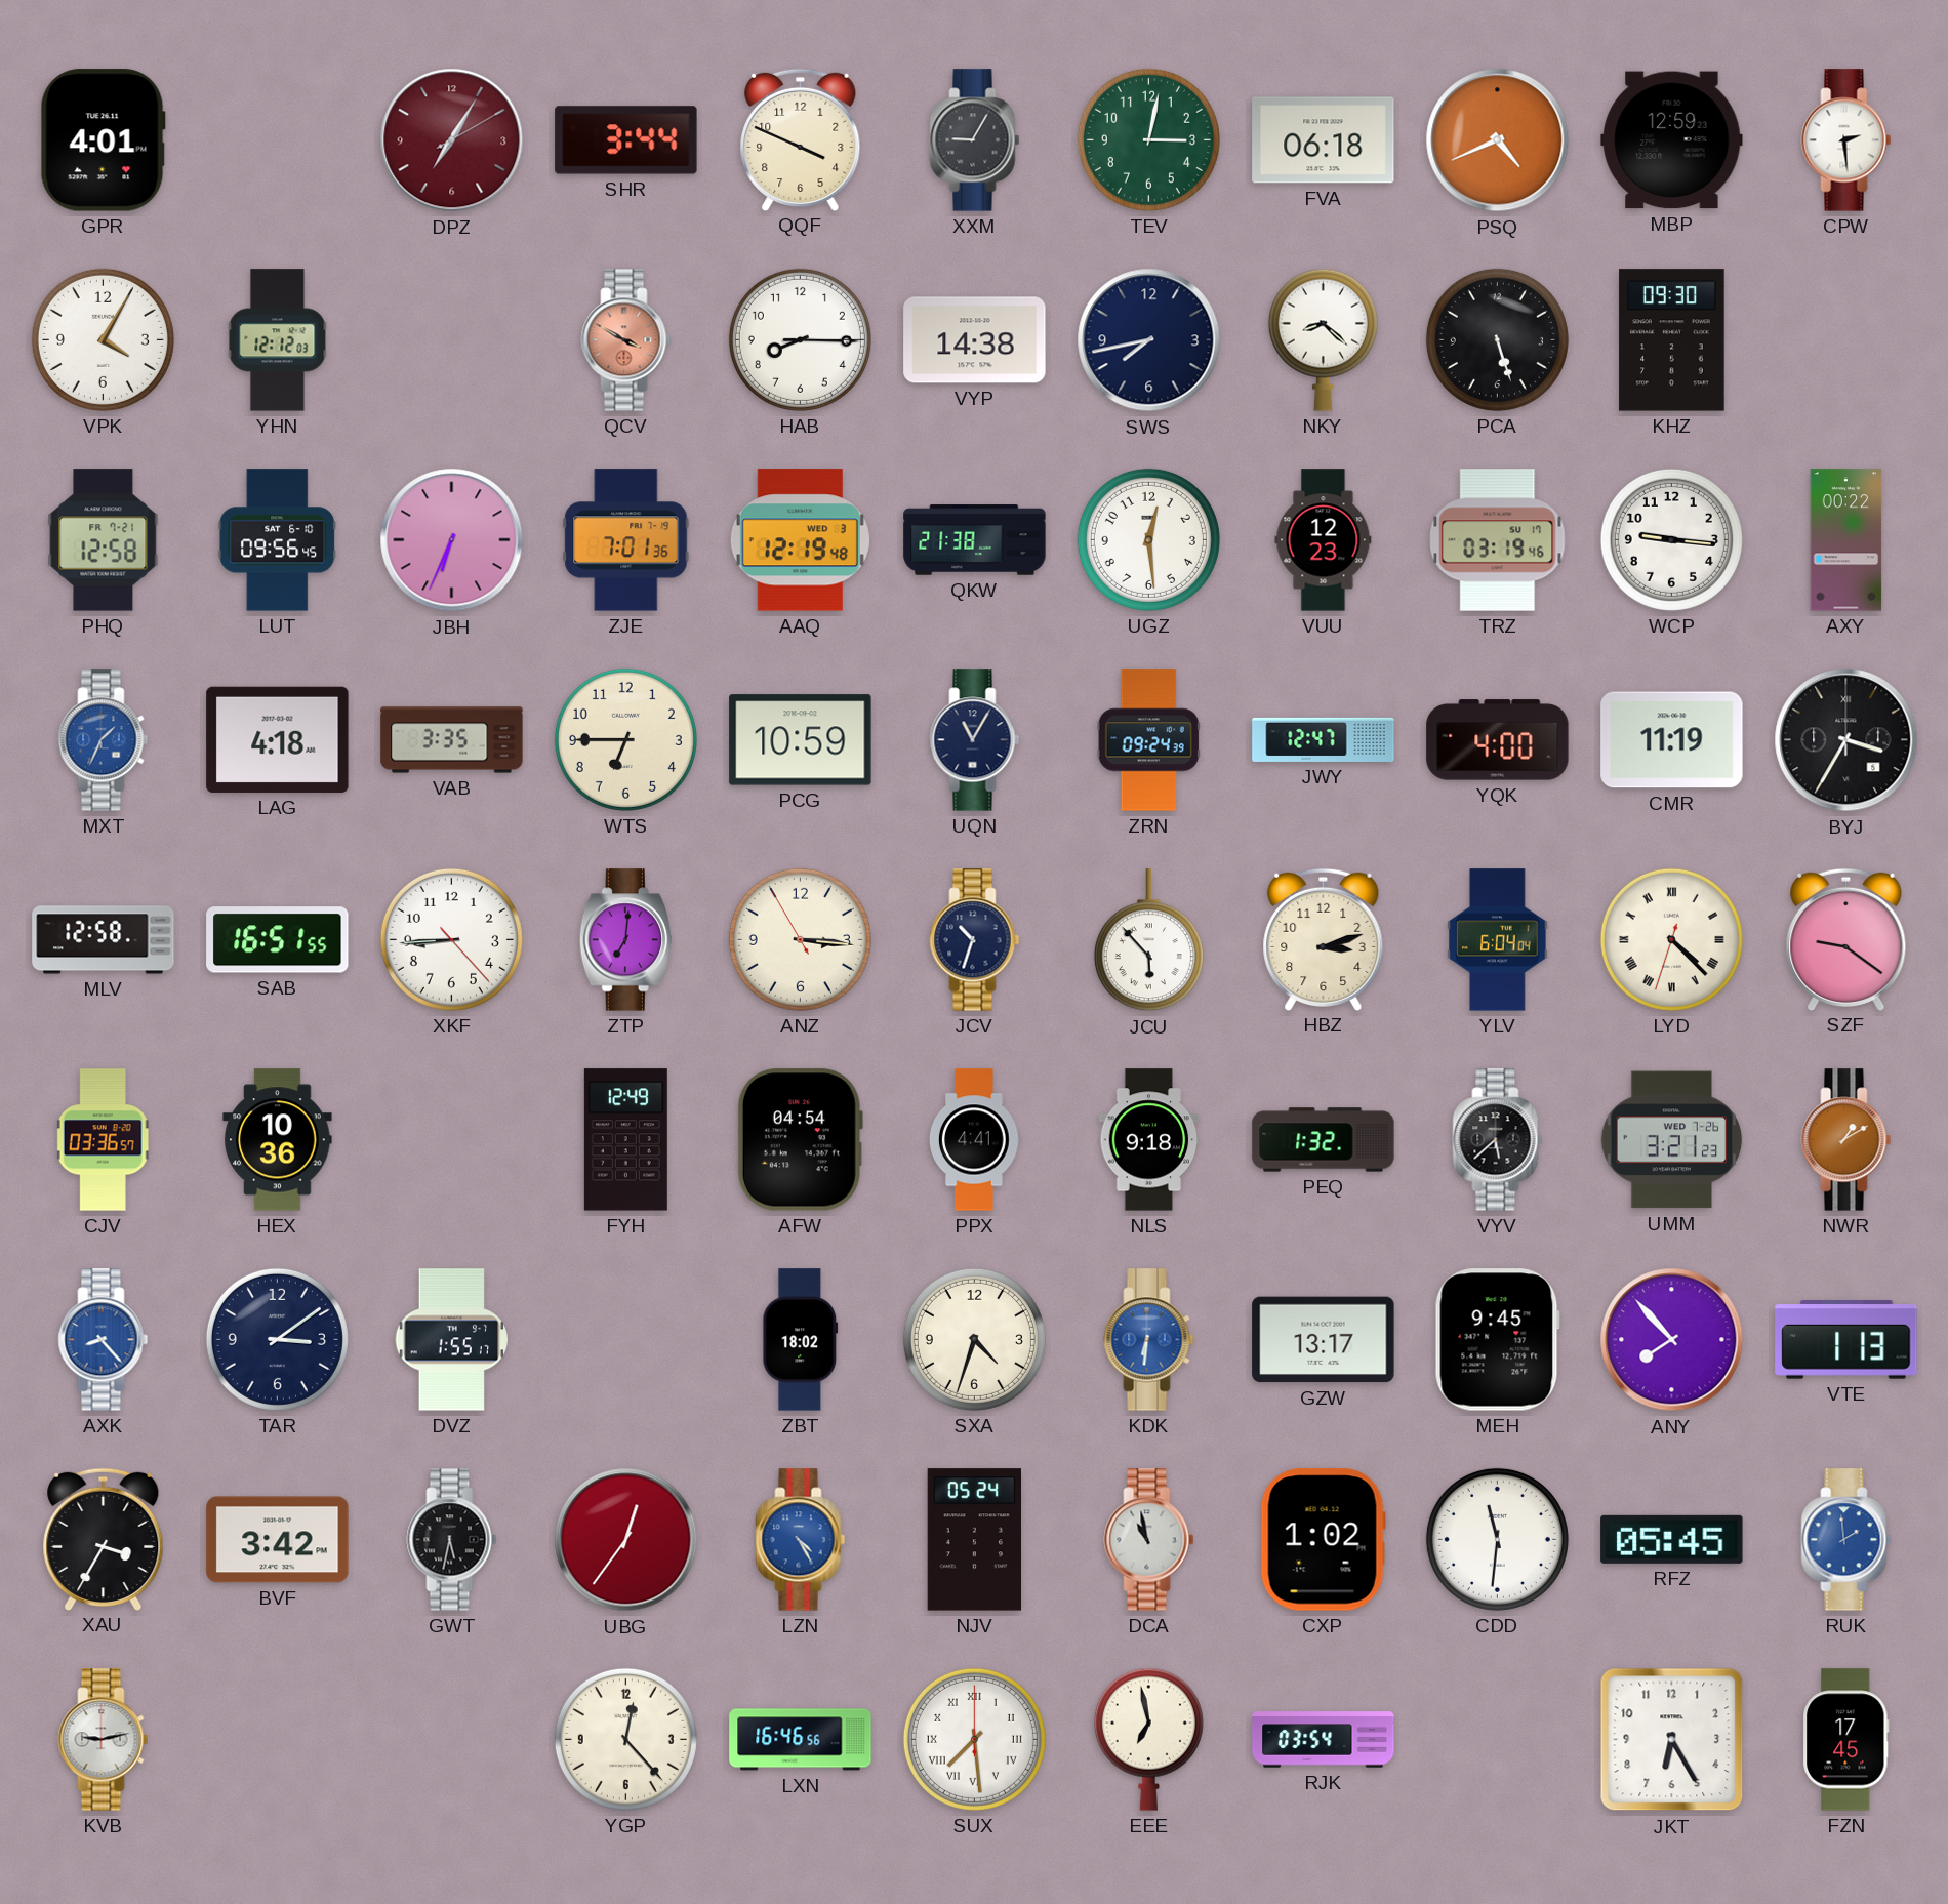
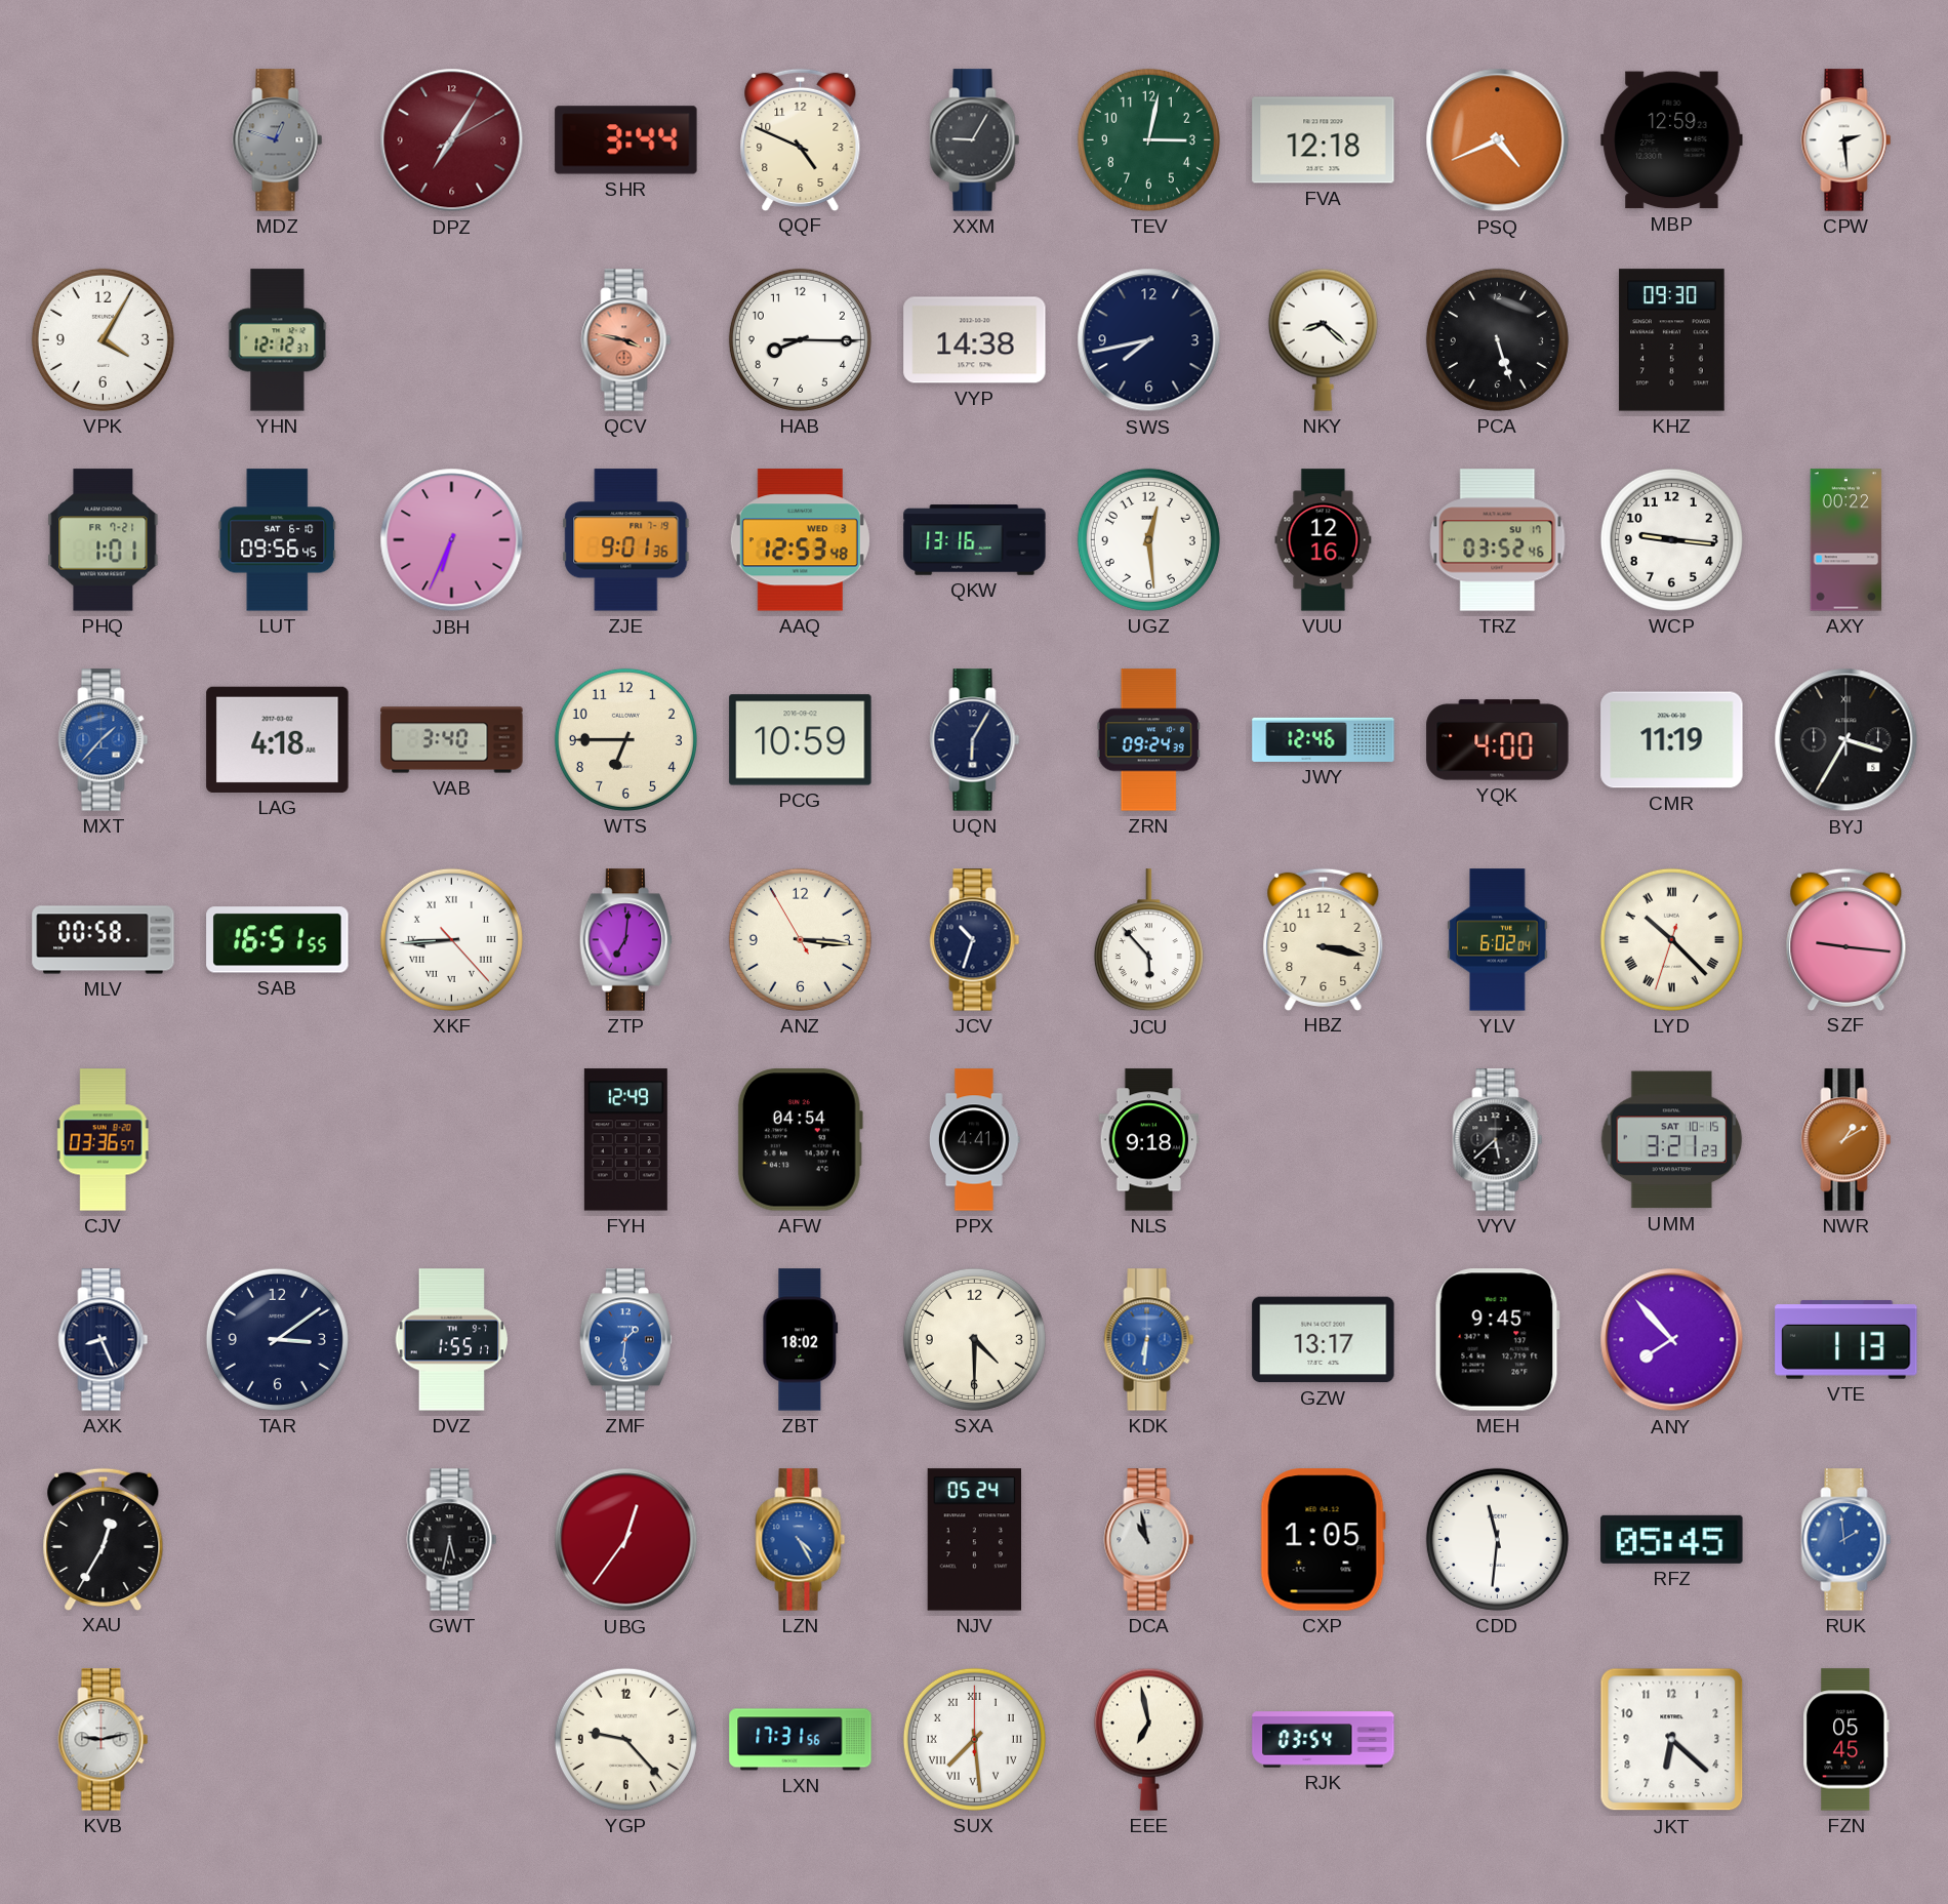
GPR: 4:01 -> none (103, 140)
MDZ: none -> 12:48 (278, 140)
QQF: 3:49 -> 4:49 (801, 139)
FVA: 06:18 -> 12:18 (1324, 140)
YHN: 12:12:03 -> 12:12:37 (278, 340)
QCV: 3:50 -> 3:47 (626, 340)
PHQ: 12:58 -> 1:01 (104, 540)
ZJE: 7:01 -> 9:01 (626, 540)
AAQ: 12:19 -> 12:53 (800, 540)
QKW: 21:38 -> 13:16 (975, 540)
VUU: 12:23 -> 12:16 (1324, 540)
TRZ: 03:19 -> 03:52 (1498, 540)
MXT: 1:34 -> 1:37 (104, 740)
VAB: 3:35 -> 3:40 (452, 740)
UQN: 11:05 -> 6:05 (975, 740)
JWY: 12:47 -> 12:46 (1324, 739)
MLV: 12:58 -> 00:58 (104, 940)
XKF numerals: Arabic -> Roman (451, 939)
HBZ: 3:12 -> 3:17 (1324, 939)
YLV: 6:04 -> 6:02 (1498, 940)
LYD: 4:22 -> 10:22 (1671, 939)
SZF: 9:21 -> 9:16 (1846, 939)
HEX: 10:36 -> none (278, 1140)
PEQ: 1:32 -> none (1324, 1140)
UMM date: WED 7-26 -> SAT 10-15 (1672, 1140)
AXK: 8:23 -> 8:26 (104, 1340)
AXK dial: blue -> navy (104, 1340)
ZMF: none -> 1:31 (625, 1340)
SXA: 4:33 -> 4:30 (974, 1339)
XAU: 3:35 -> 12:35 (104, 1539)
BVF: 3:42 -> none (278, 1540)
CXP: 1:02 -> 1:05 (1323, 1540)
YGP: 12:23 -> 9:23 (625, 1739)
LXN: 16:46 -> 17:31 (801, 1740)
JKT: 6:25 -> 6:22 (1672, 1740)
FZN: 17:45 -> 05:45 (1846, 1740)
